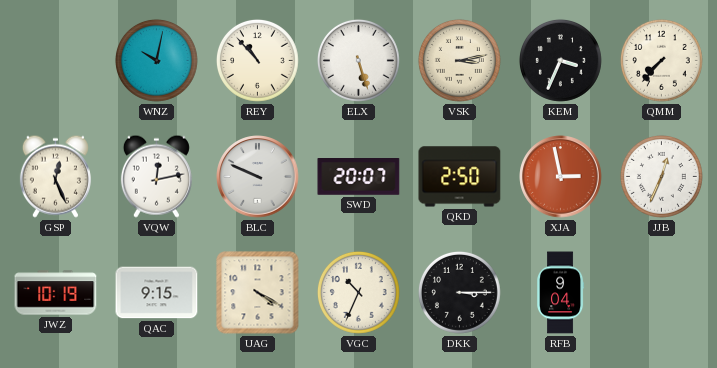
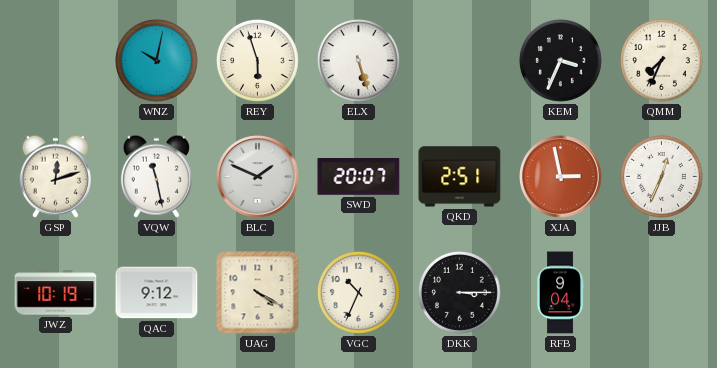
REY: 10:53 -> 5:57 (257, 60)
VSK: 3:13 -> none (459, 60)
QMM: 7:37 -> 7:34 (661, 60)
GSP: 12:26 -> 12:12 (55, 176)
VQW: 12:13 -> 11:28 (156, 176)
BLC: 9:49 -> 1:49 (258, 177)
QKD: 2:50 -> 2:51 (460, 177)
QAC: 9:15 -> 9:12 (157, 293)
